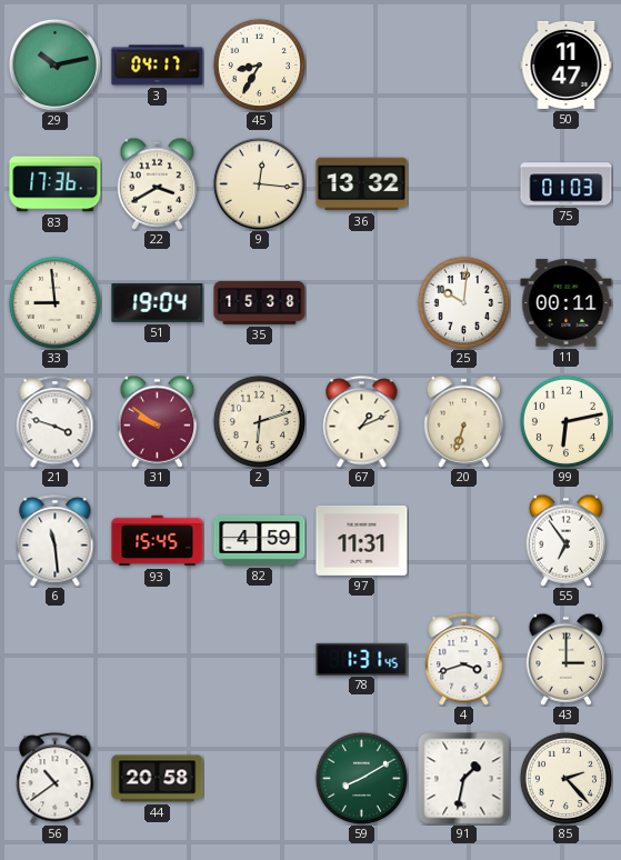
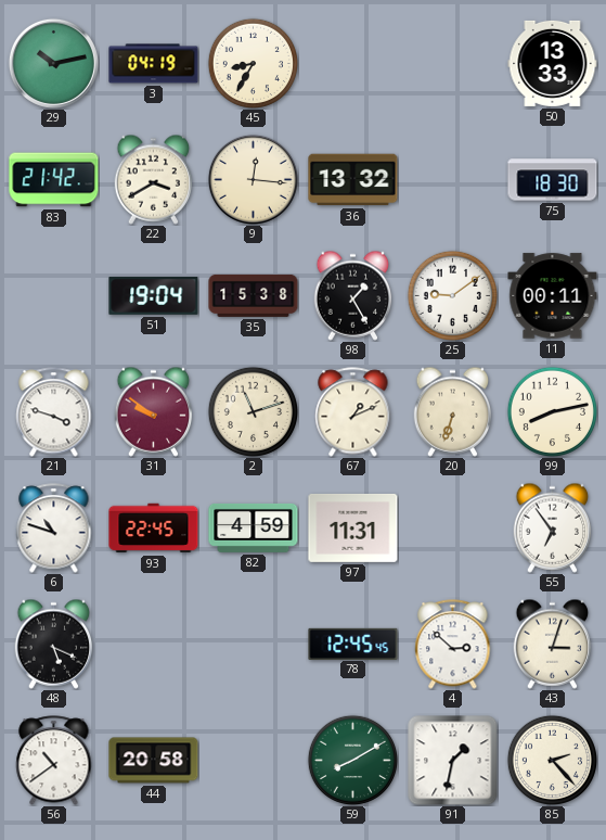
3: 04:17 -> 04:19 (154, 64)
50: 11:47 -> 13:33 (553, 63)
83: 17:36 -> 21:42 (54, 180)
75: 01:03 -> 18:30 (553, 180)
33: 8:59 -> none (54, 302)
98: none -> 1:25 (353, 295)
25: 10:01 -> 9:09 (452, 295)
2: 6:12 -> 11:12 (253, 411)
99: 6:13 -> 8:13 (552, 411)
6: 11:29 -> 10:48 (54, 529)
93: 15:45 -> 22:45 (154, 529)
48: none -> 5:19 (54, 644)
78: 1:31 -> 12:45 (353, 644)
4: 3:42 -> 2:52 (453, 645)
43: 3:00 -> 3:03 (553, 644)
